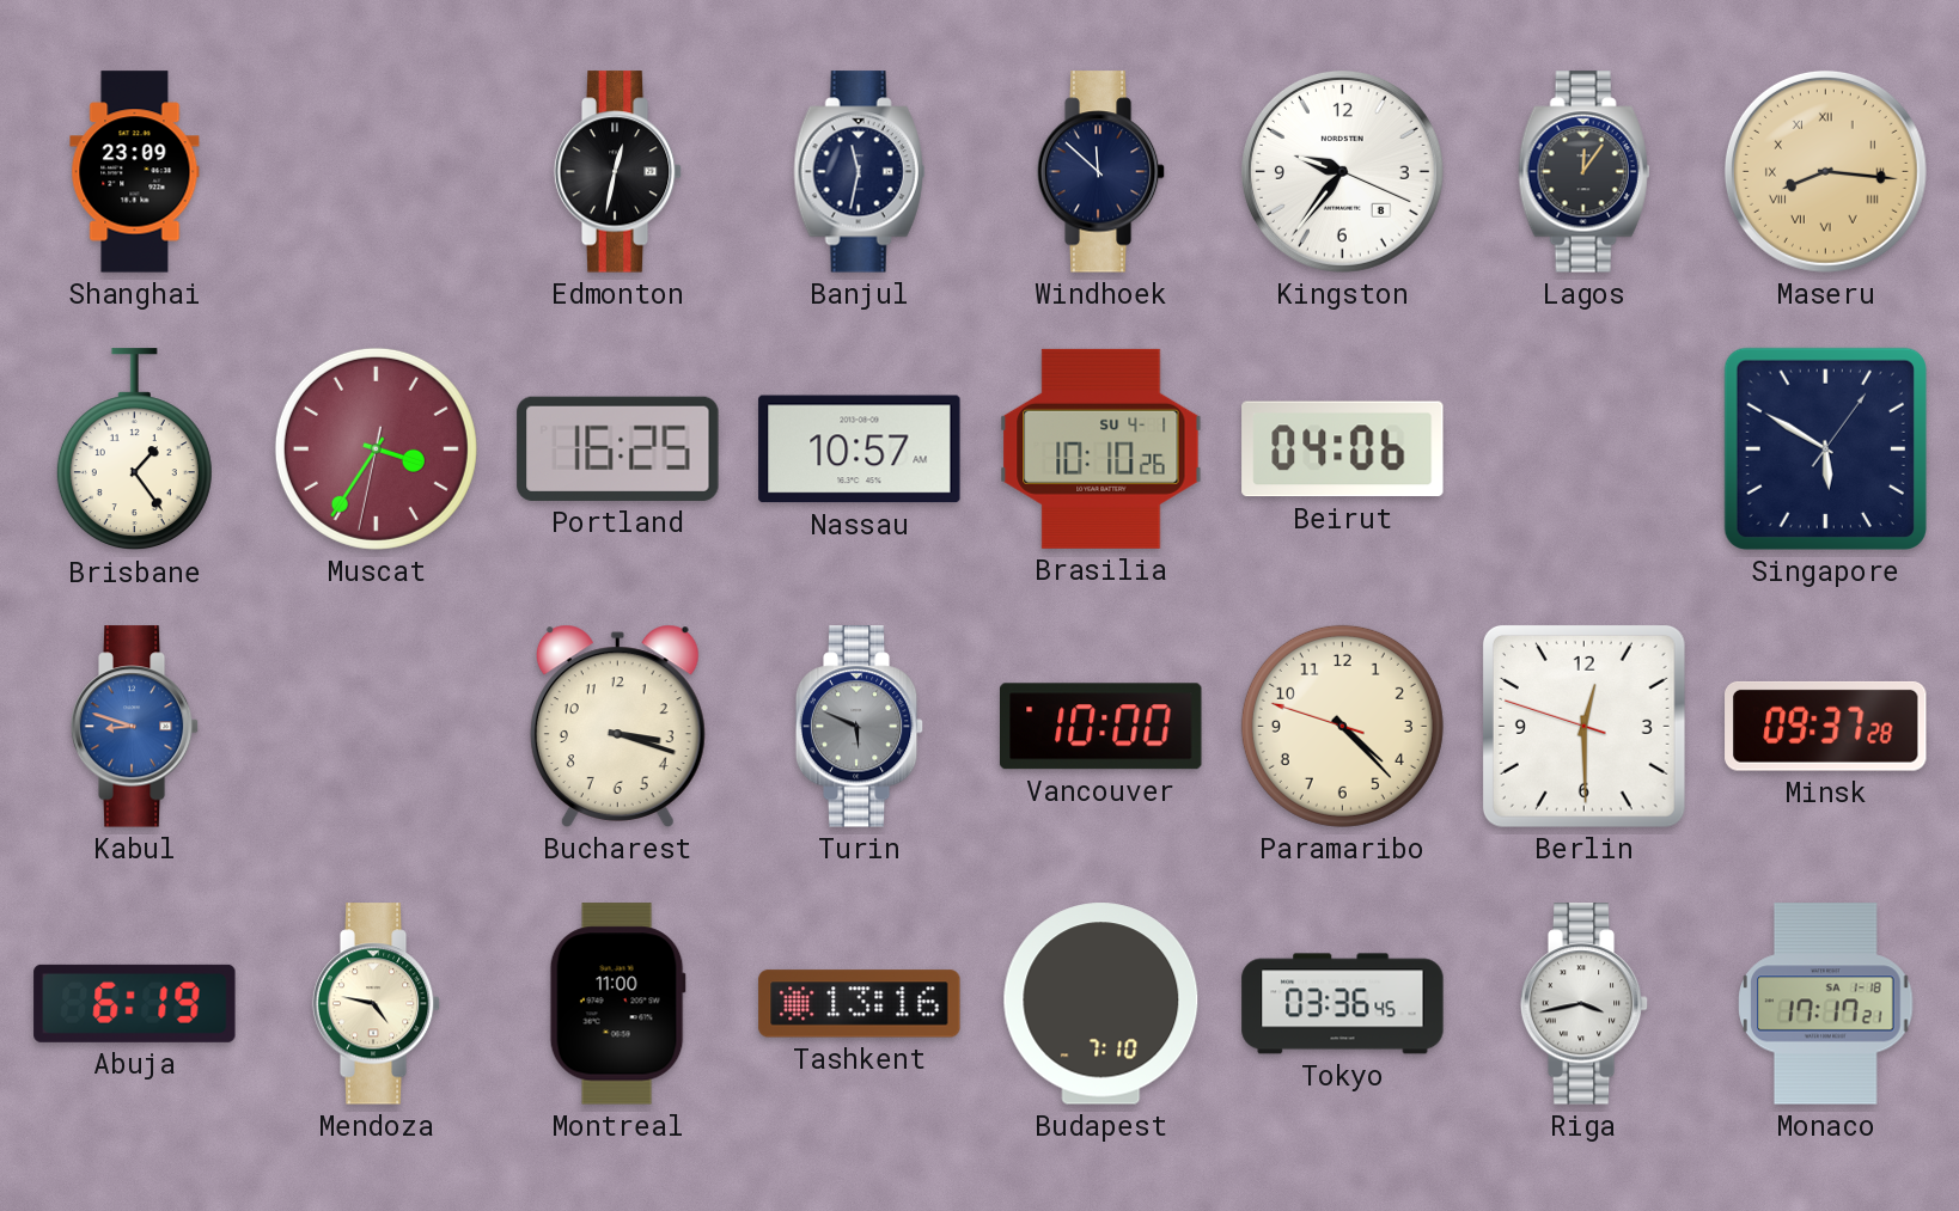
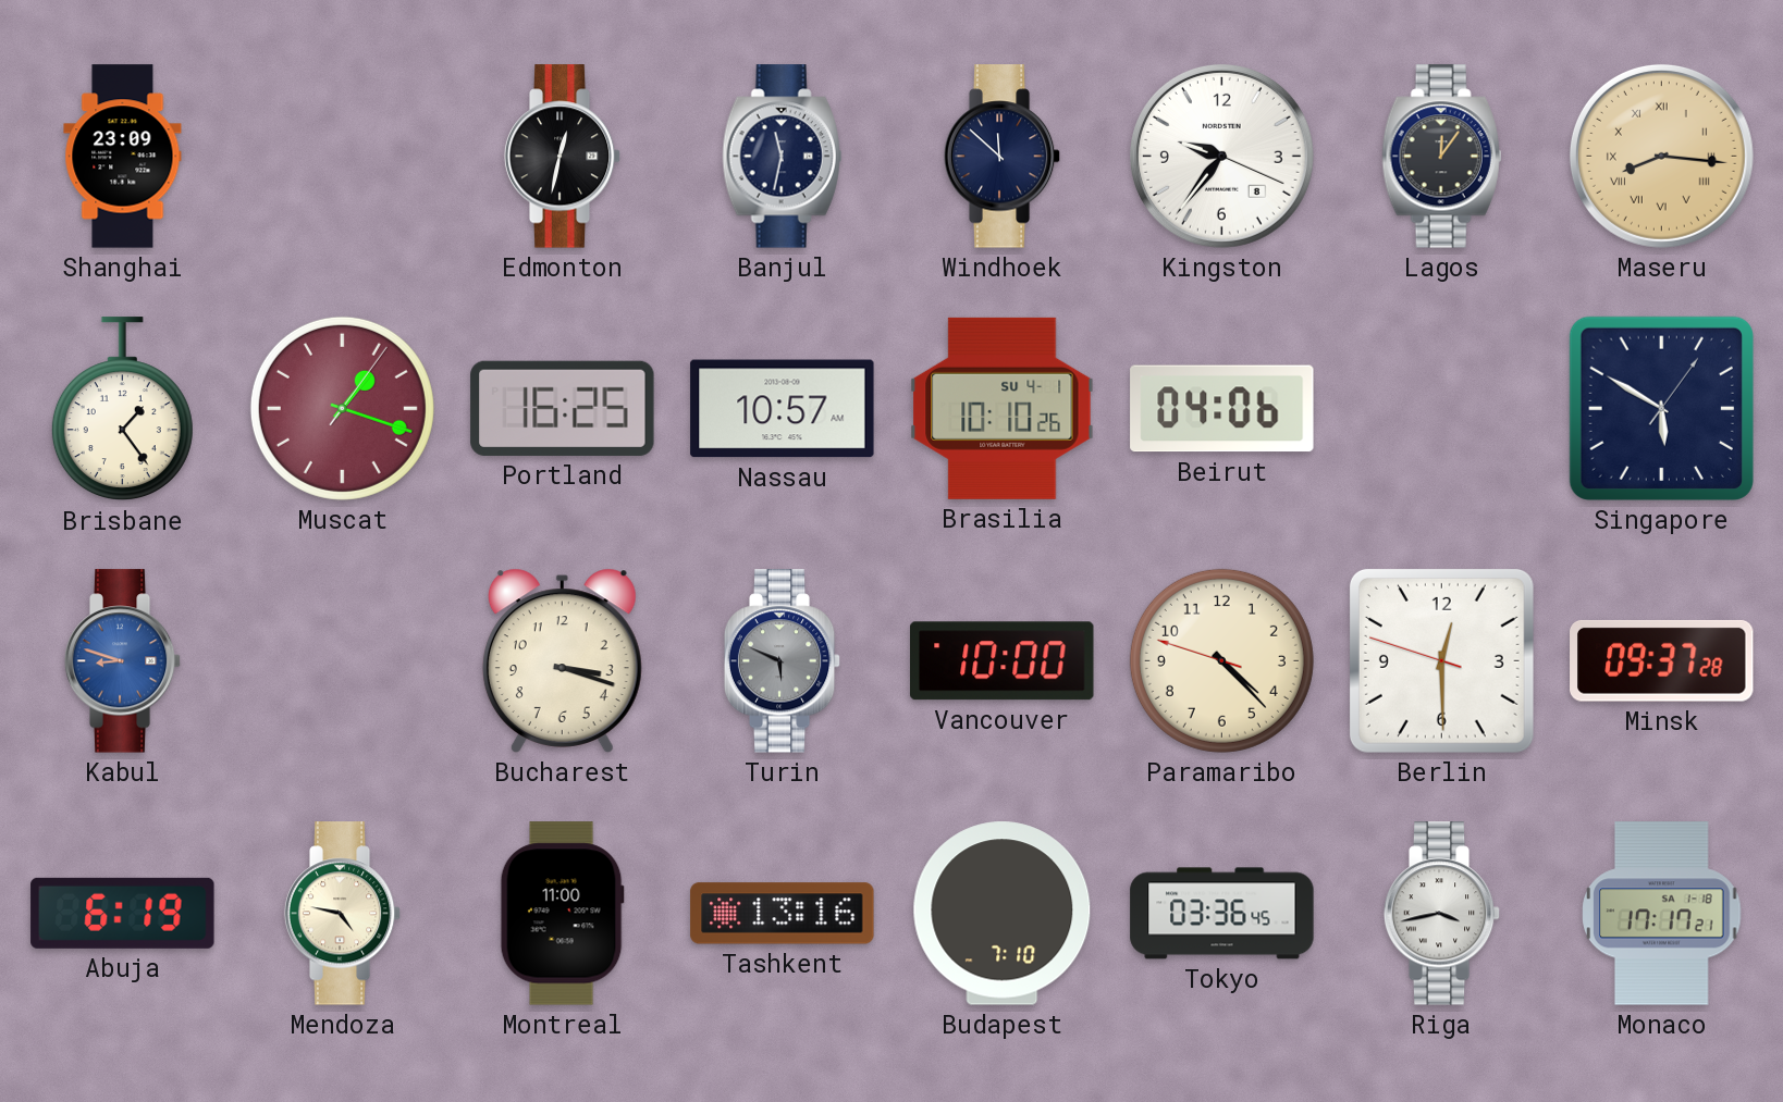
Muscat: 3:35 -> 1:18 (342, 408)
